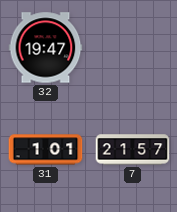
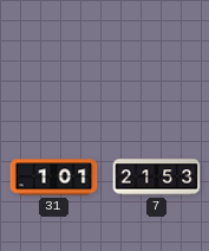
32: 19:47 -> none (46, 48)
7: 21:57 -> 21:53 (157, 178)
